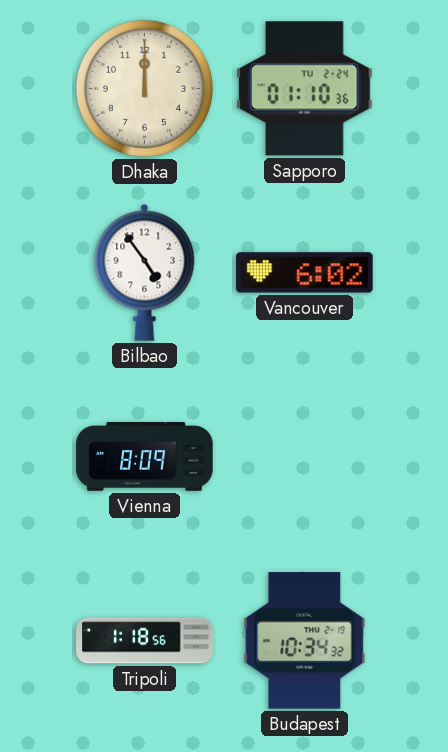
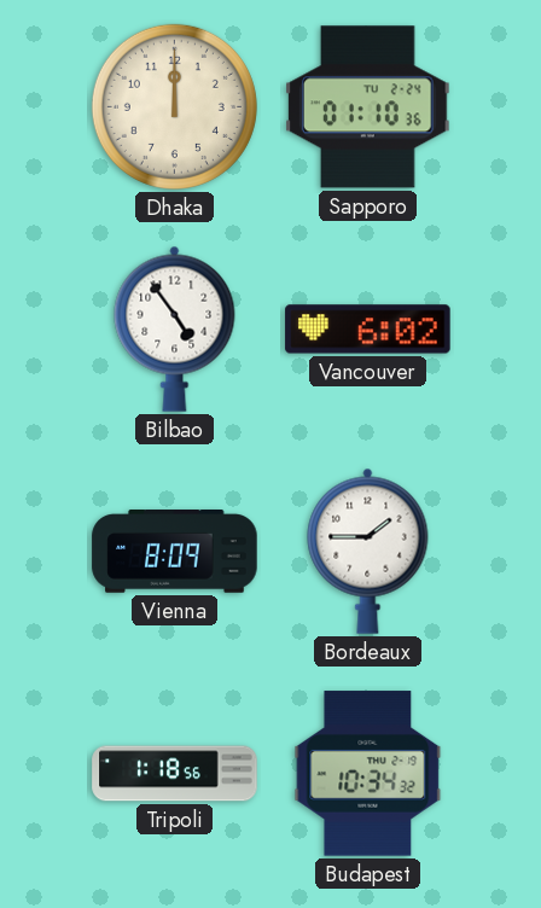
Bordeaux: none -> 1:45 (368, 551)
